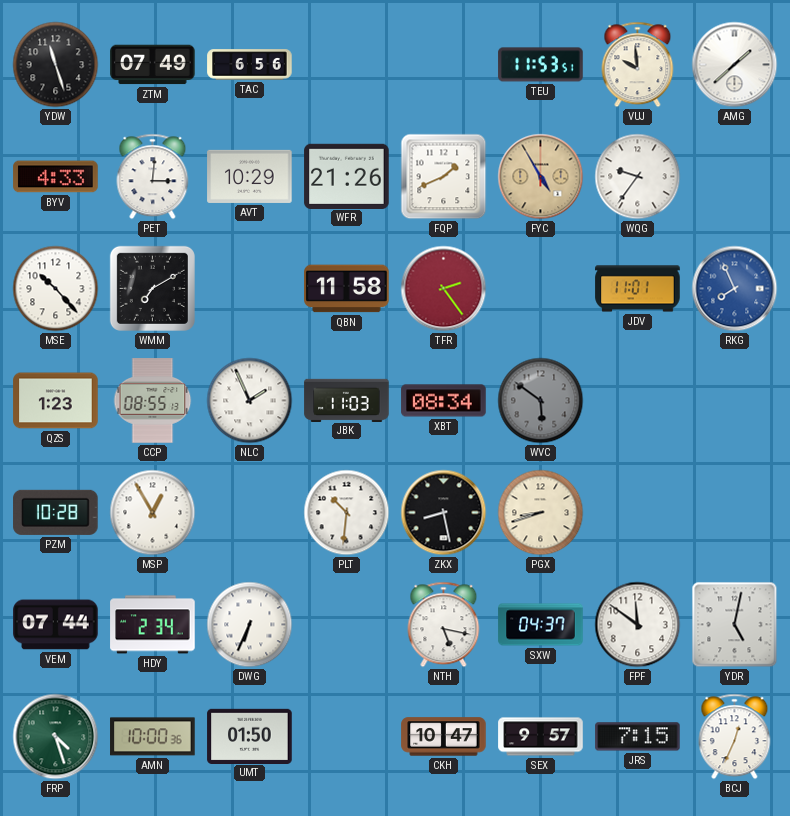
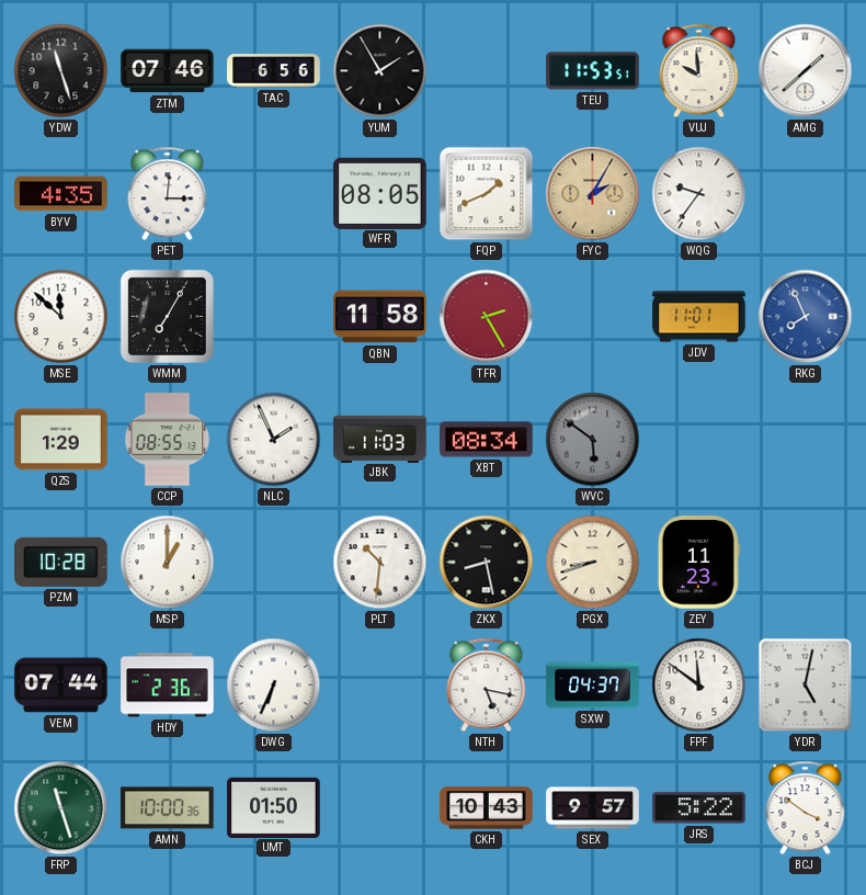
ZTM: 07:49 -> 07:46 (168, 71)
YUM: none -> 1:55 (380, 71)
BYV: 4:33 -> 4:35 (61, 194)
AVT: 10:29 -> none (250, 176)
WFR: 21:26 -> 08:05 (380, 193)
FYC: 4:55 -> 2:05 (593, 194)
MSE: 10:23 -> 11:52 (61, 317)
WMM: 7:10 -> 7:05 (167, 316)
TFR: 2:24 -> 2:25 (487, 317)
QZS: 1:23 -> 1:29 (61, 440)
MSP: 12:55 -> 1:00 (168, 563)
ZEY: none -> 11:23 (698, 563)
HDY: 2:34 -> 2:36 (168, 686)
FRP: 4:27 -> 11:27 (61, 808)
CKH: 10:47 -> 10:43 (487, 808)
JRS: 7:15 -> 5:22 (699, 808)
BCJ: 12:34 -> 3:51 (806, 808)
